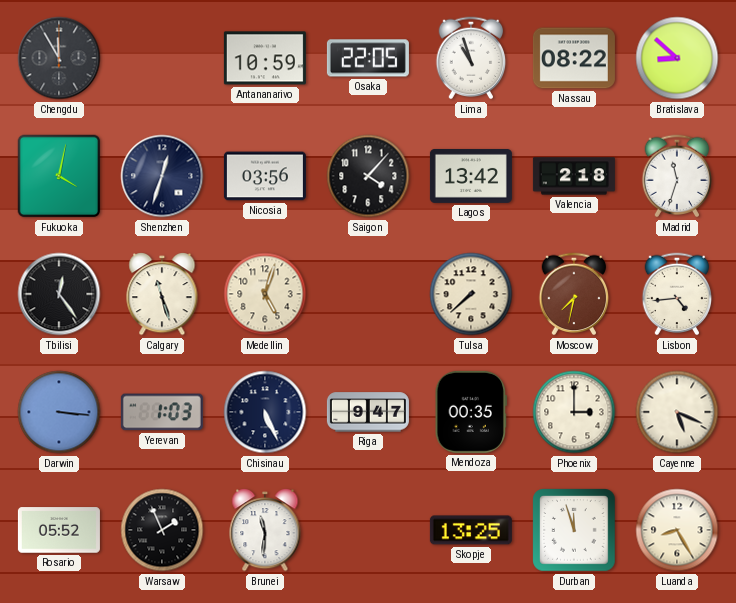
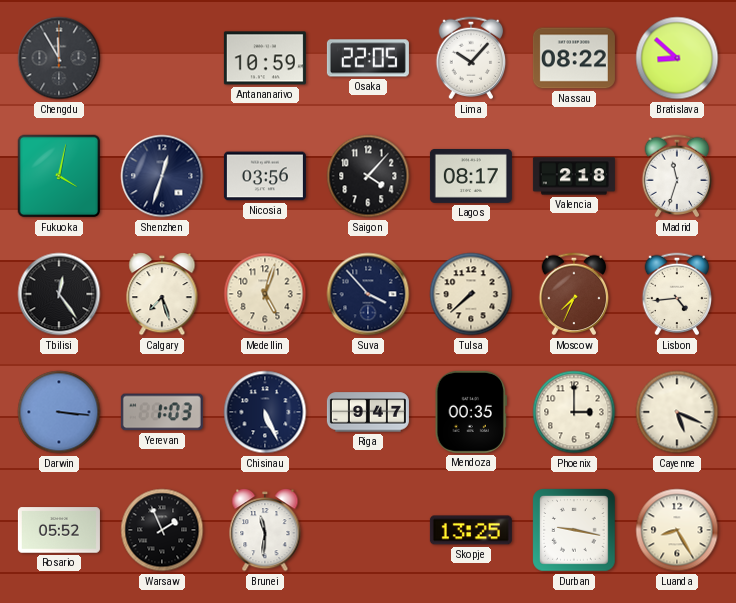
Lima: 10:57 -> 10:07 (471, 58)
Lagos: 13:42 -> 08:17 (471, 176)
Calgary: 11:27 -> 7:27 (162, 295)
Suva: none -> 3:53 (368, 294)
Moscow: 7:32 -> 7:34 (574, 294)
Durban: 11:57 -> 9:17 (574, 530)
